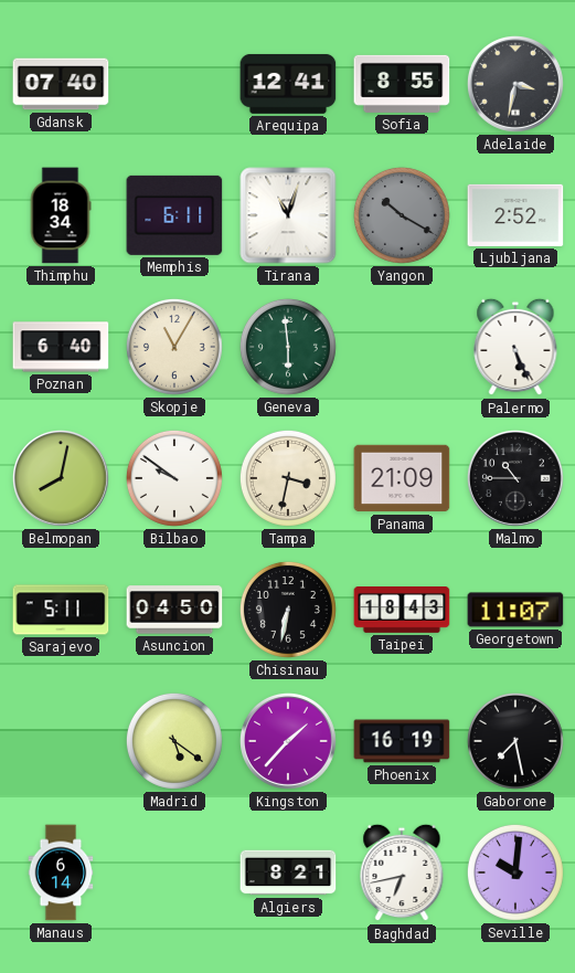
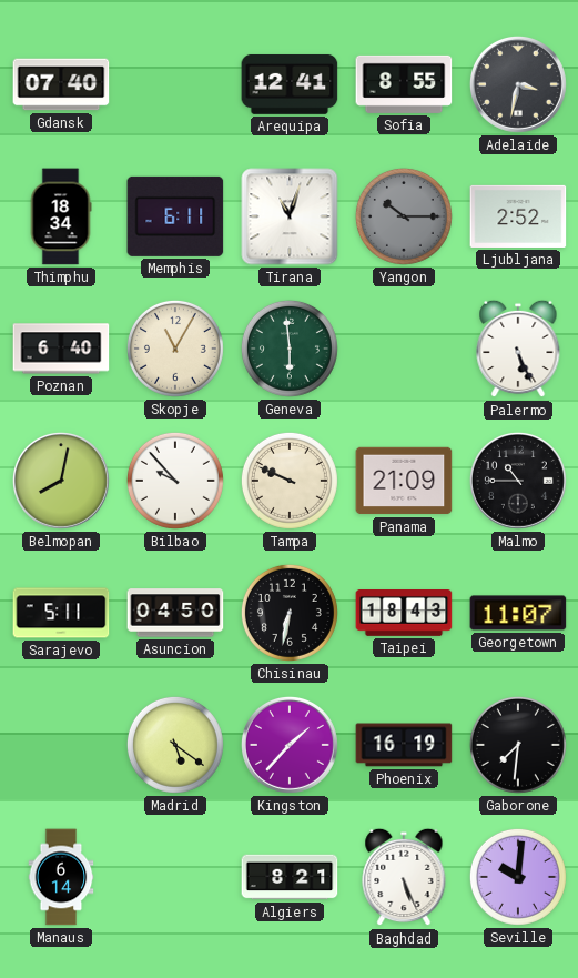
Yangon: 10:20 -> 10:15 (404, 216)
Bilbao: 9:51 -> 9:53 (175, 481)
Tampa: 3:32 -> 9:49 (290, 481)
Gaborone: 7:28 -> 7:31 (518, 745)
Baghdad: 6:43 -> 5:26 (404, 877)
